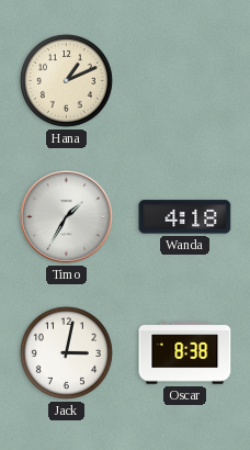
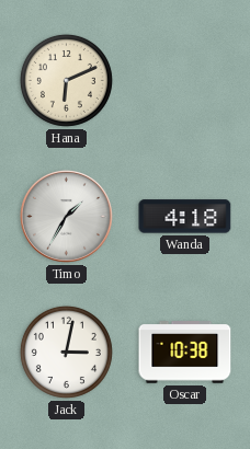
Hana: 1:11 -> 6:11 (66, 80)
Oscar: 8:38 -> 10:38 (185, 353)
